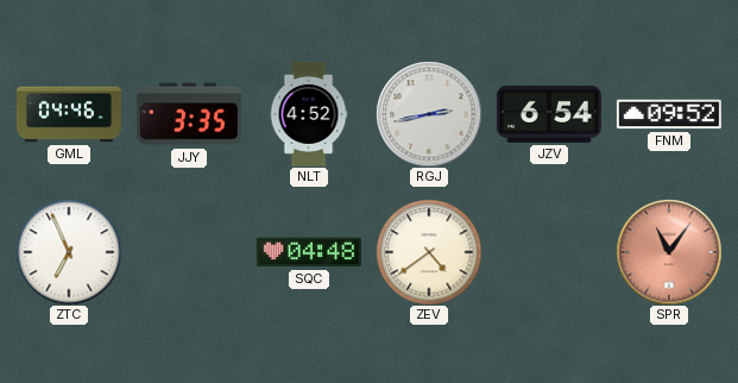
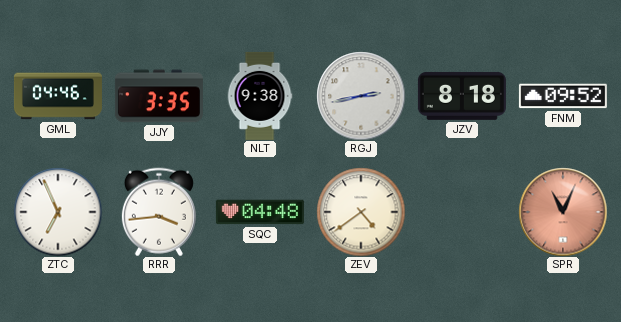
NLT: 4:52 -> 9:38 (260, 96)
JZV: 6:54 -> 8:18 (462, 96)
RRR: none -> 3:44 (159, 212)
SPR: 11:06 -> 11:04 (563, 212)
